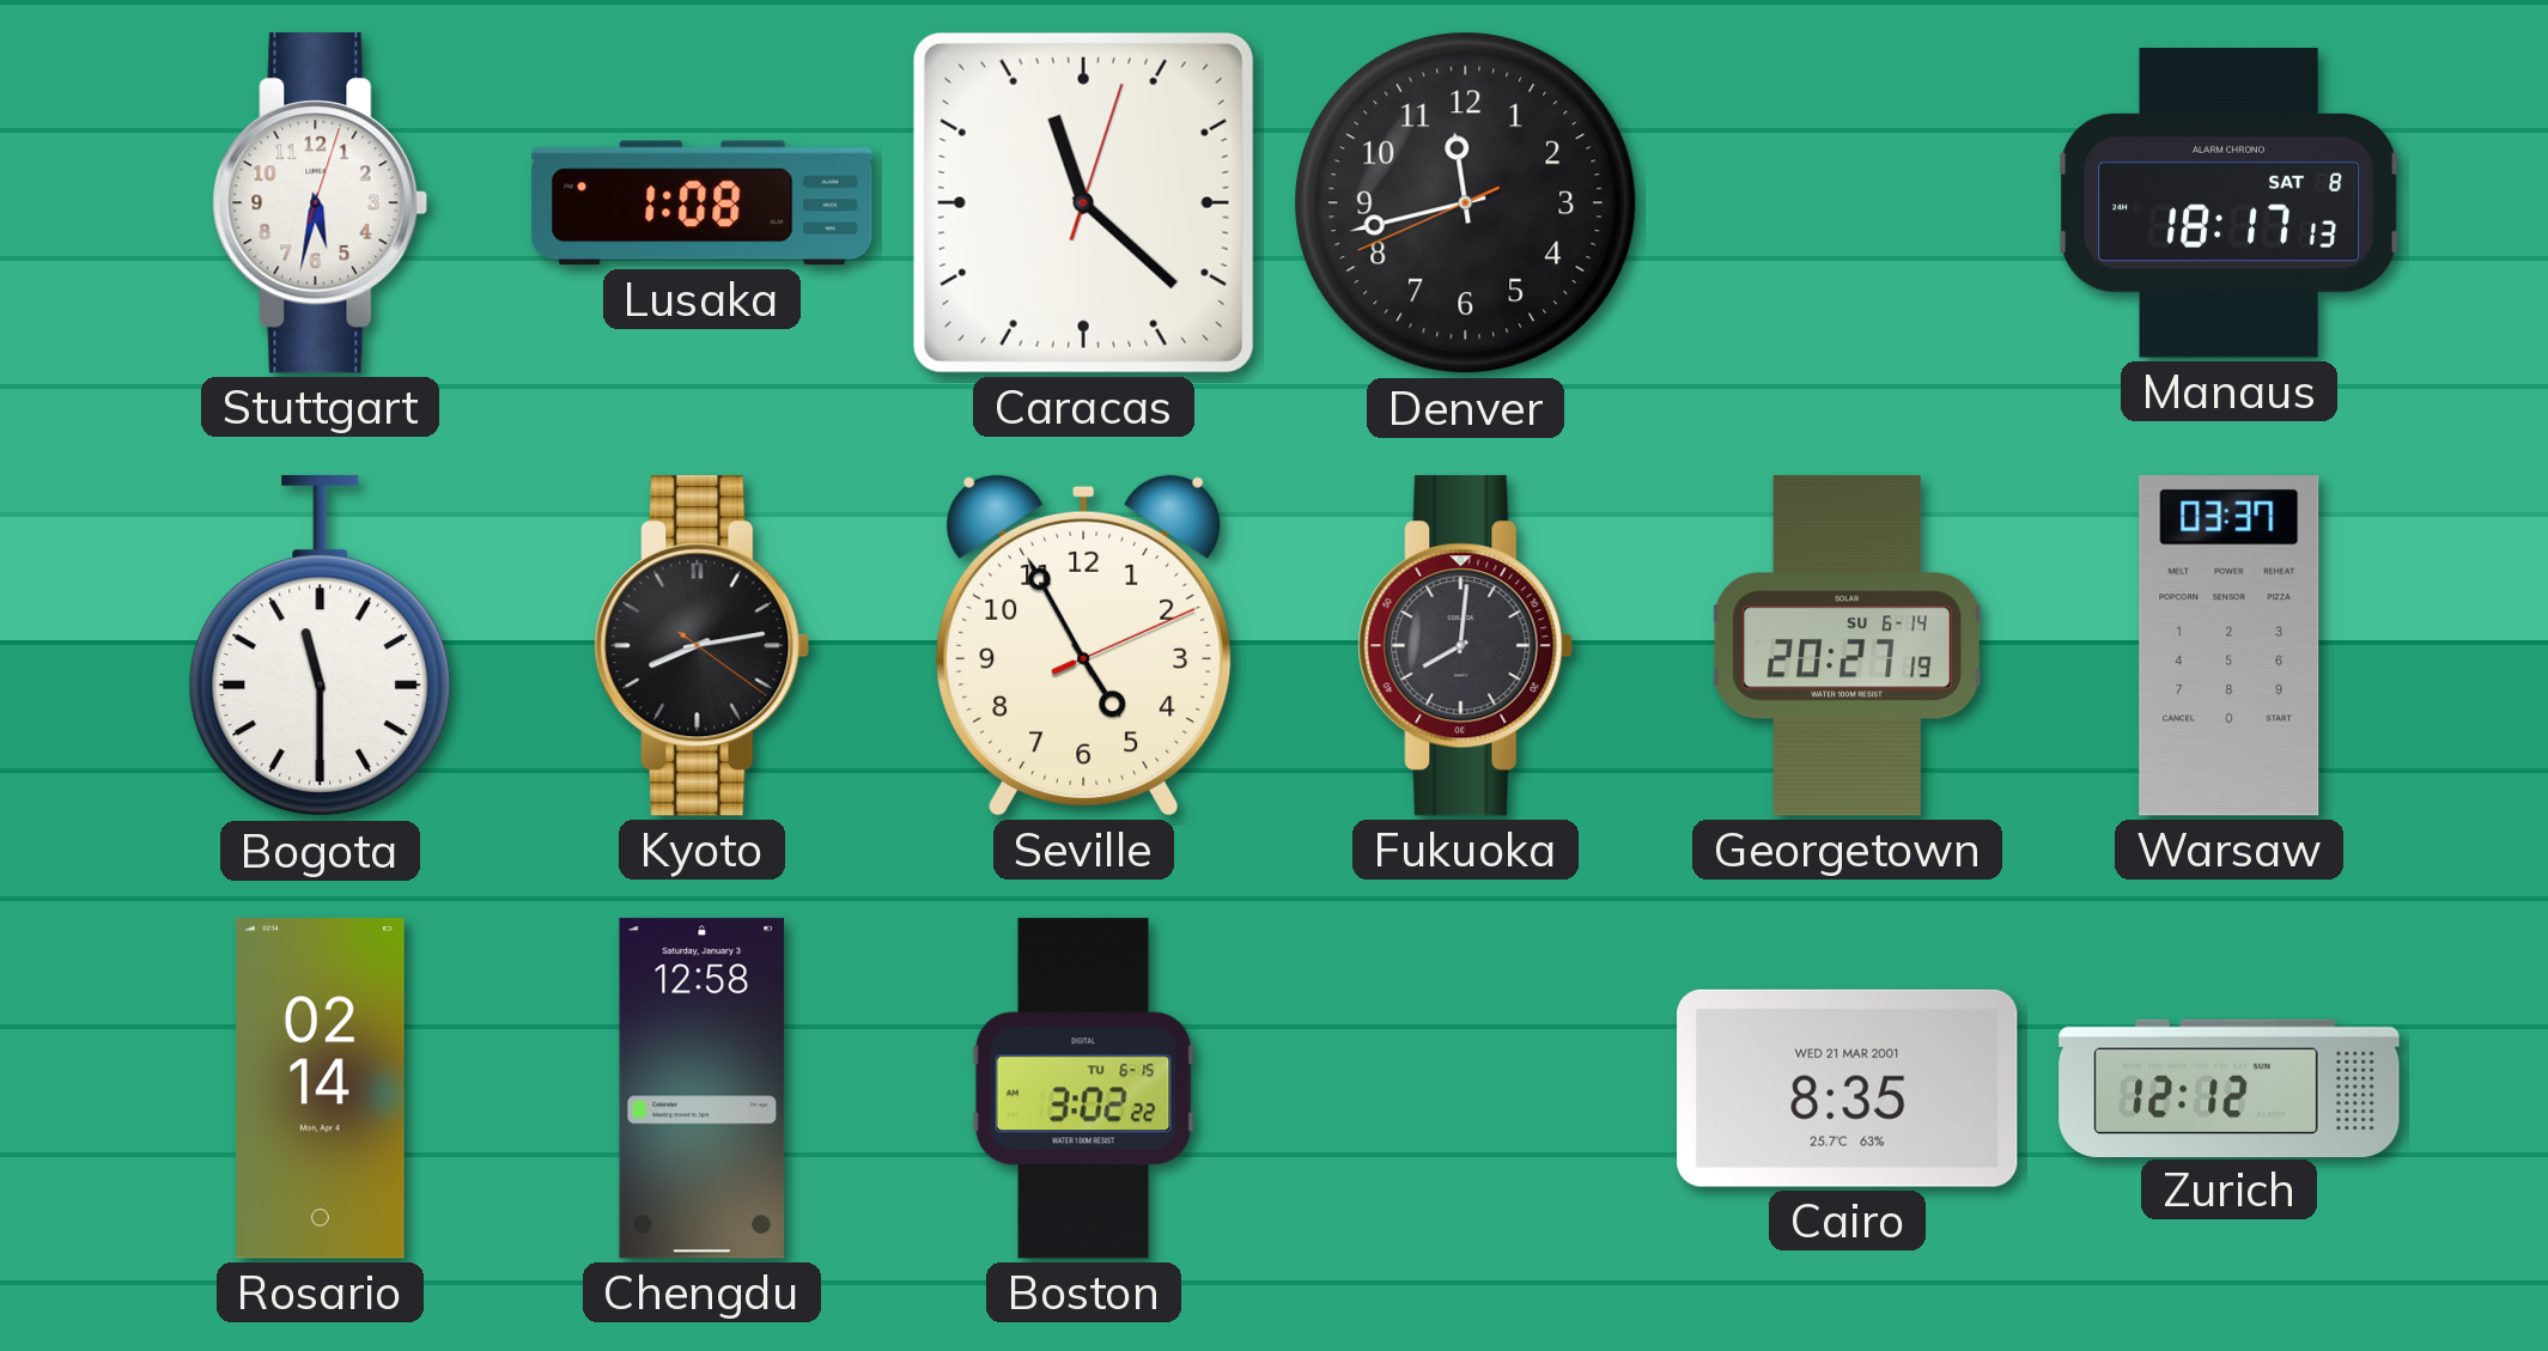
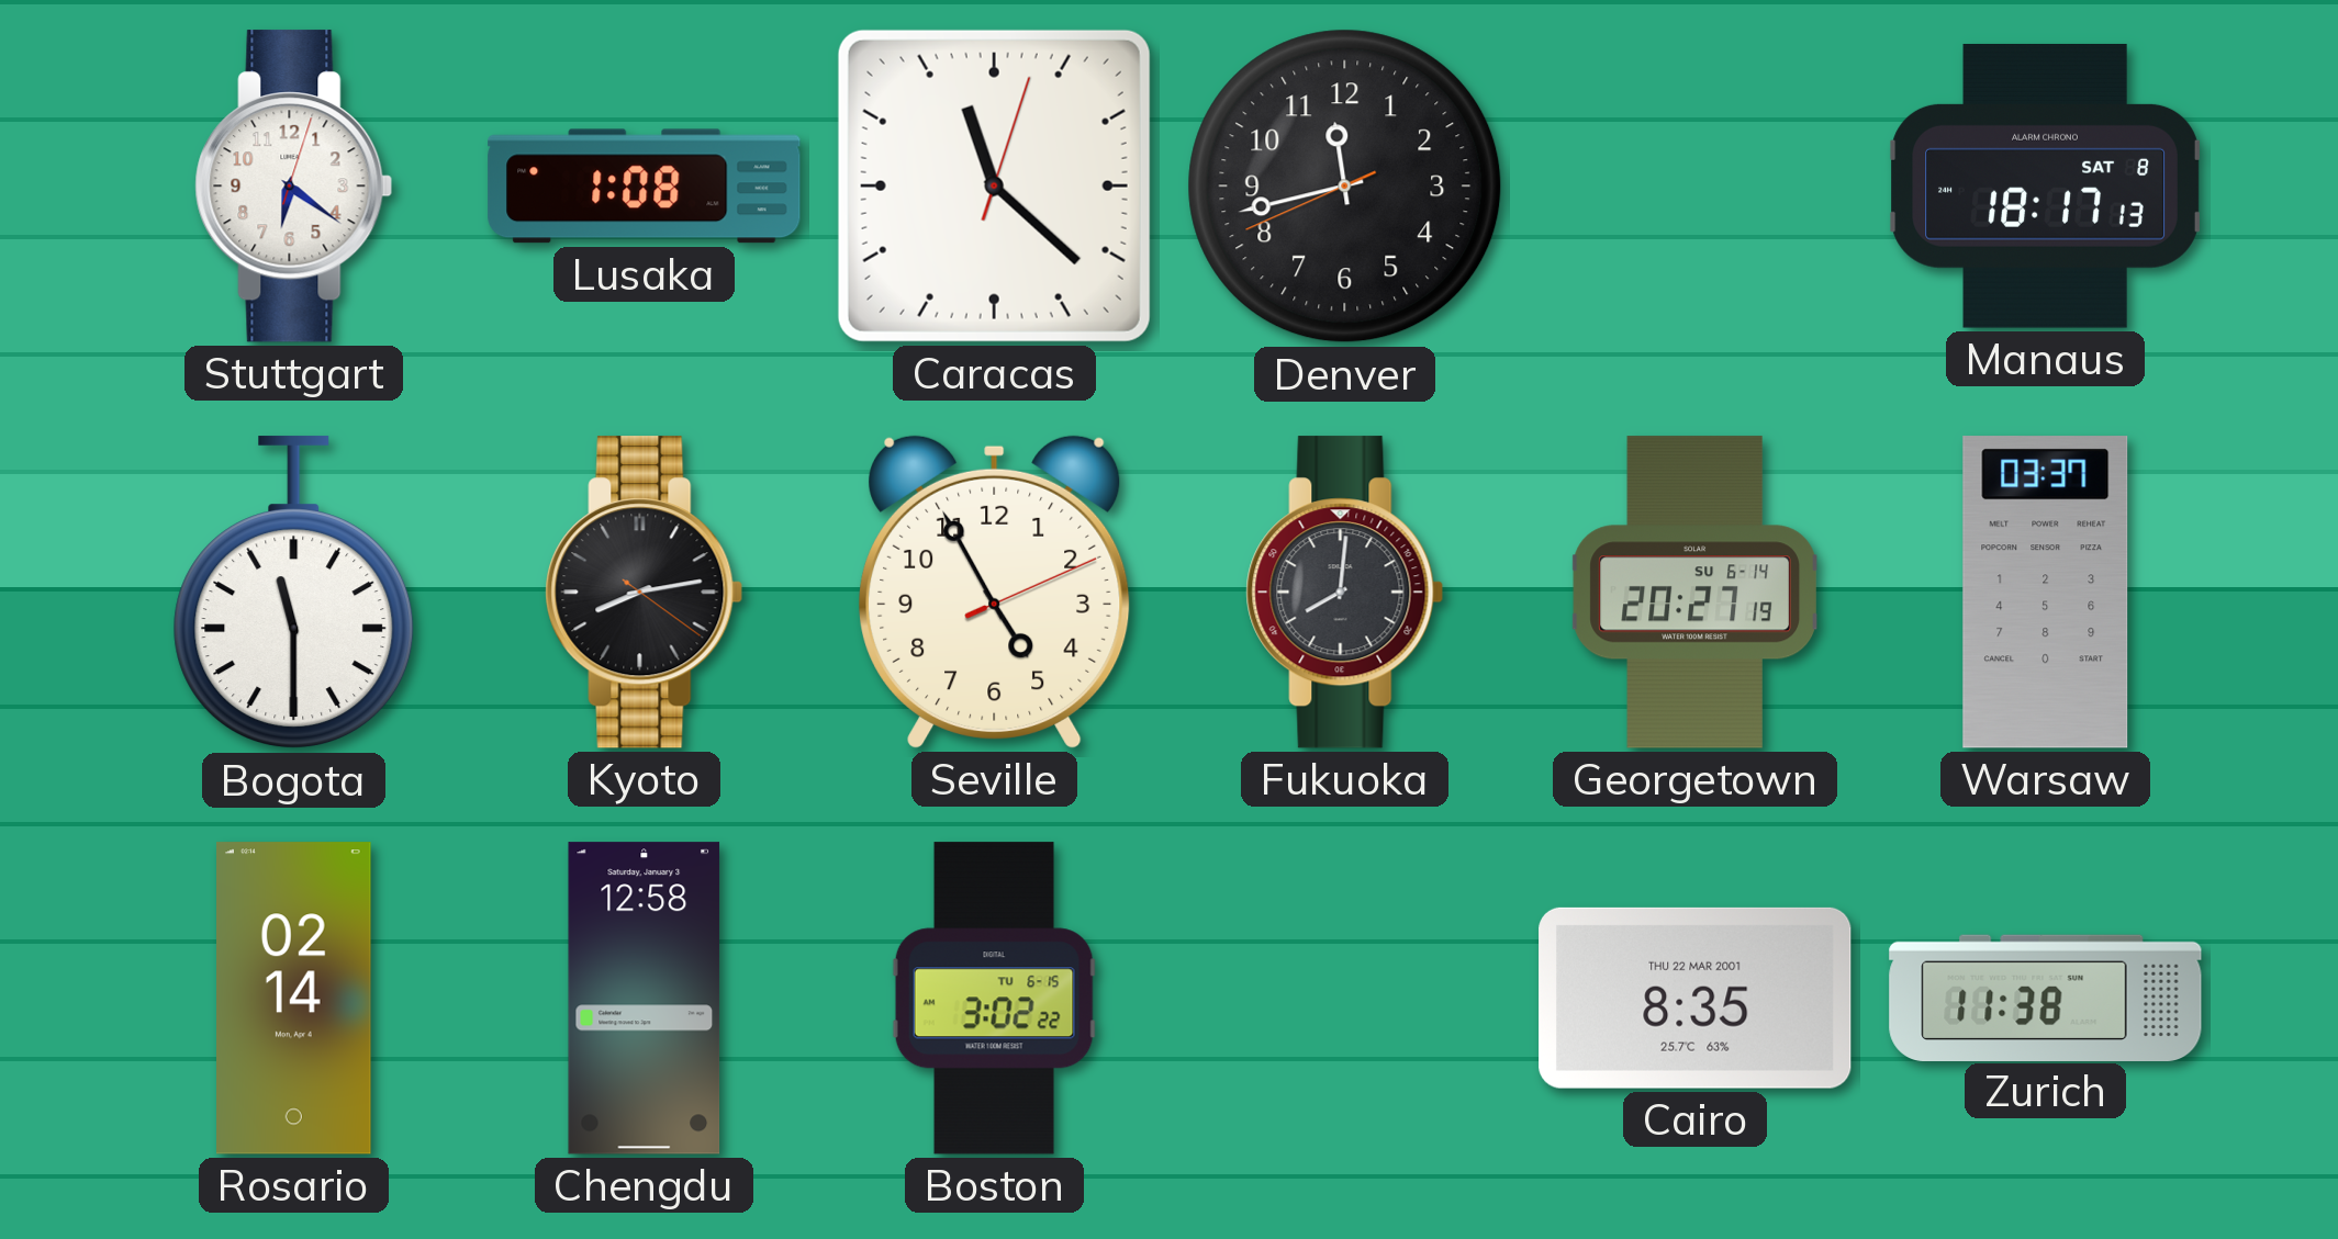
Stuttgart: 5:32 -> 6:21 (294, 187)
Cairo date: WED 21 MAR 2001 -> THU 22 MAR 2001 (1696, 998)
Zurich: 12:12 -> 11:38 (2046, 998)
